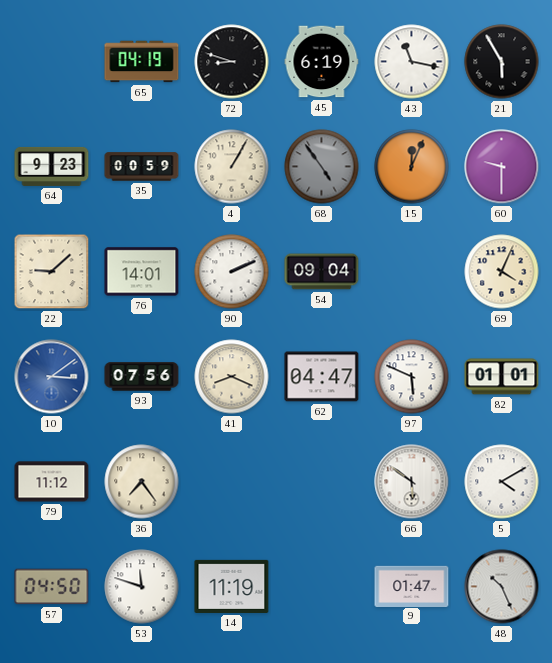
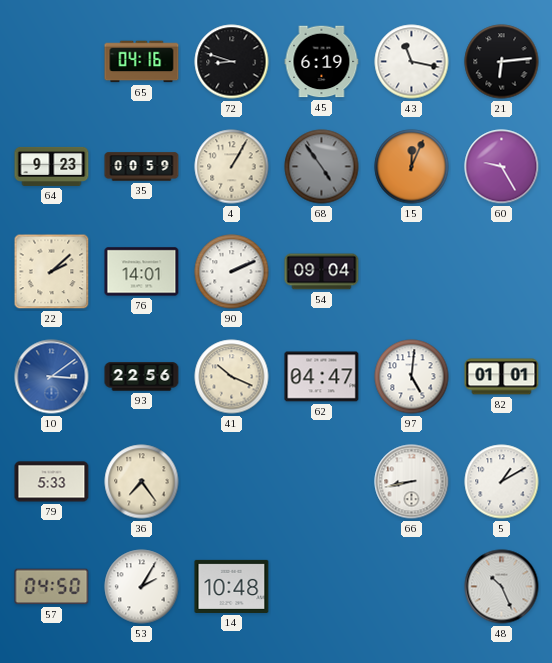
65: 04:19 -> 04:16 (142, 62)
21: 5:55 -> 6:14 (502, 62)
60: 9:30 -> 9:25 (502, 167)
22: 9:08 -> 2:08 (52, 272)
69: 4:04 -> none (502, 272)
93: 07:56 -> 22:56 (142, 377)
41: 8:19 -> 10:19 (232, 377)
97: 5:49 -> 5:01 (412, 377)
79: 11:12 -> 5:33 (52, 482)
66: 5:51 -> 8:43 (412, 482)
5: 4:10 -> 1:10 (502, 482)
53: 11:48 -> 2:05 (142, 587)
14: 11:19 -> 10:48 (232, 586)
9: 01:47 -> none (412, 586)
